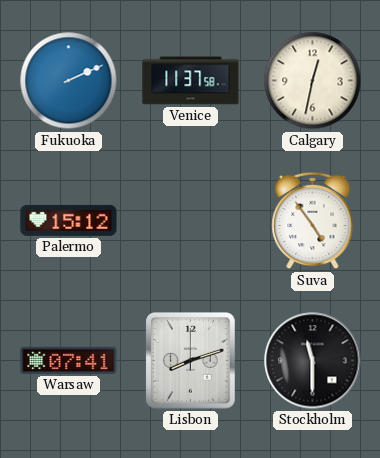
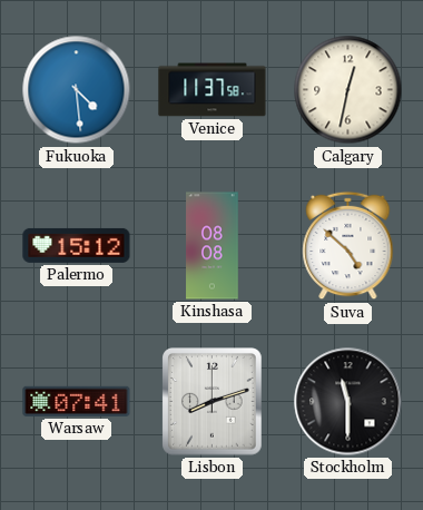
Fukuoka: 2:11 -> 4:29 (77, 90)
Kinshasa: none -> 08:08 (213, 246)
Suva: 4:54 -> 4:52 (348, 246)
